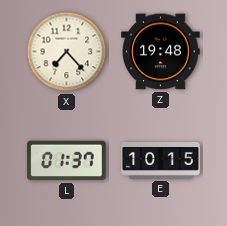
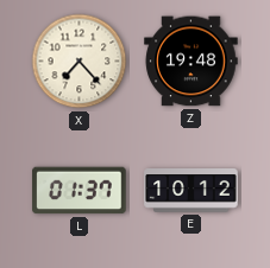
E: 10:15 -> 10:12 (191, 191)
